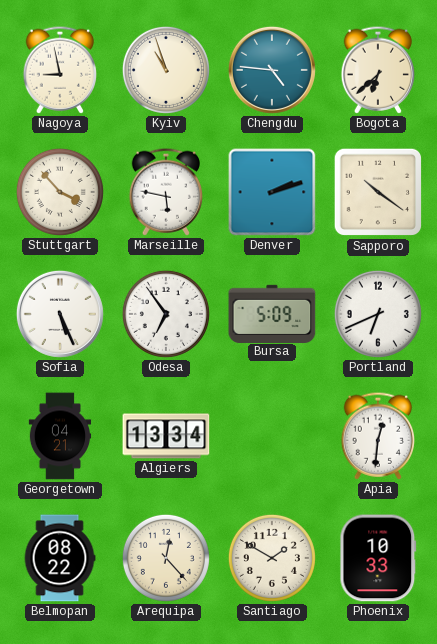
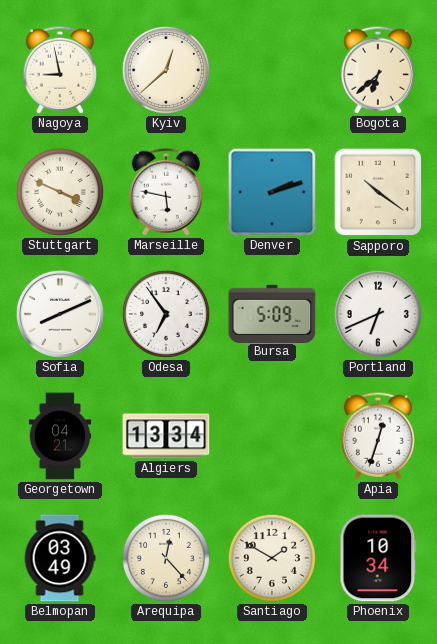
Kyiv: 10:57 -> 12:38 (166, 70)
Chengdu: 4:46 -> none (272, 70)
Stuttgart: 3:53 -> 3:49 (60, 192)
Sofia: 5:26 -> 8:11 (60, 314)
Apia: 12:31 -> 12:33 (377, 436)
Belmopan: 08:22 -> 03:49 (60, 558)
Phoenix: 10:33 -> 10:34 (378, 558)
